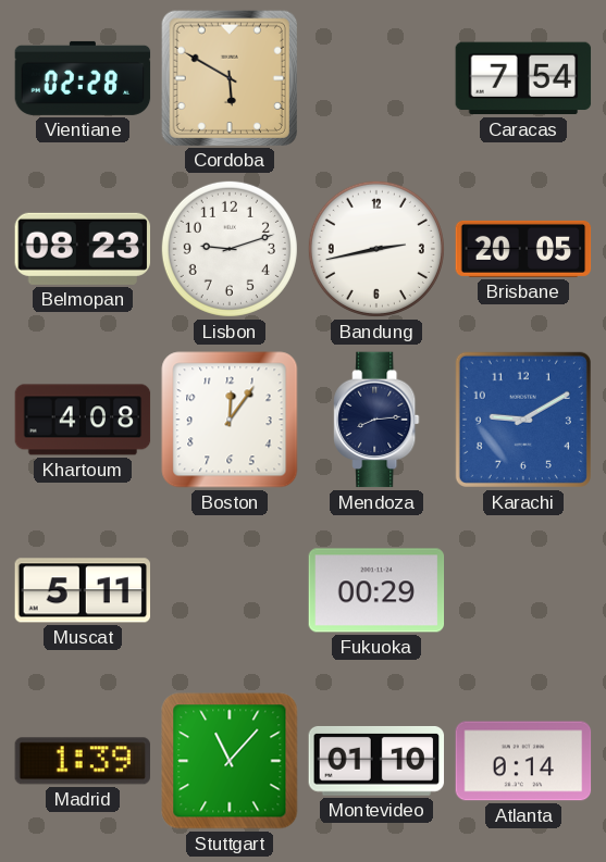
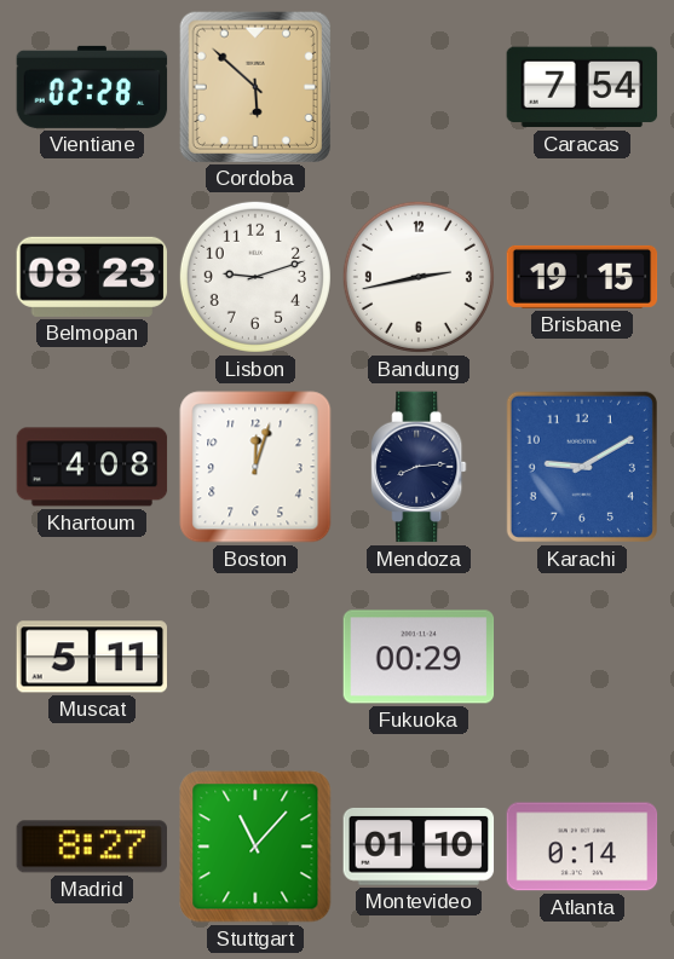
Cordoba: 5:50 -> 5:52 (254, 86)
Brisbane: 20:05 -> 19:15 (582, 277)
Boston: 12:06 -> 12:03 (255, 467)
Madrid: 1:39 -> 8:27 (91, 847)
